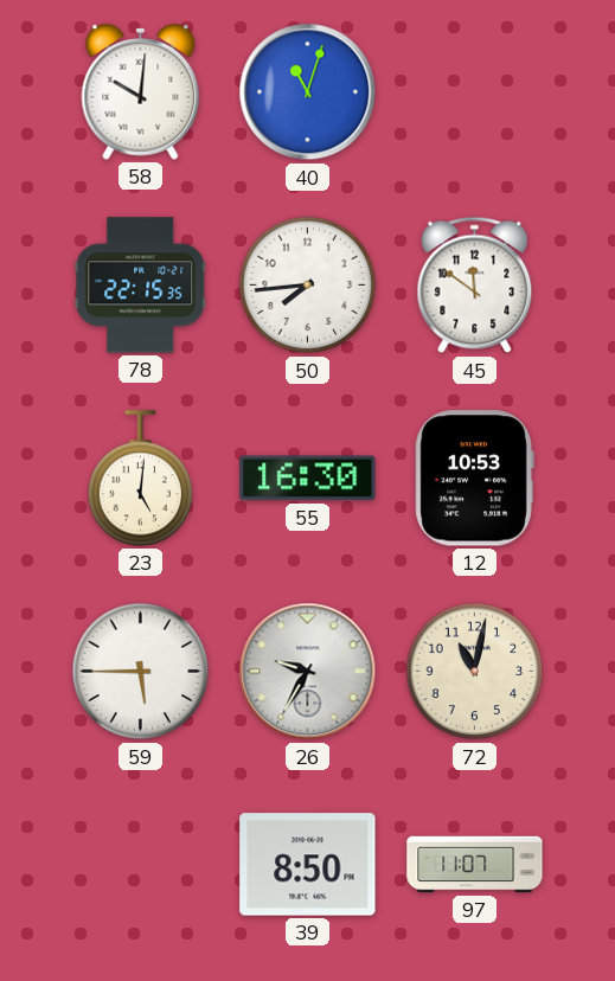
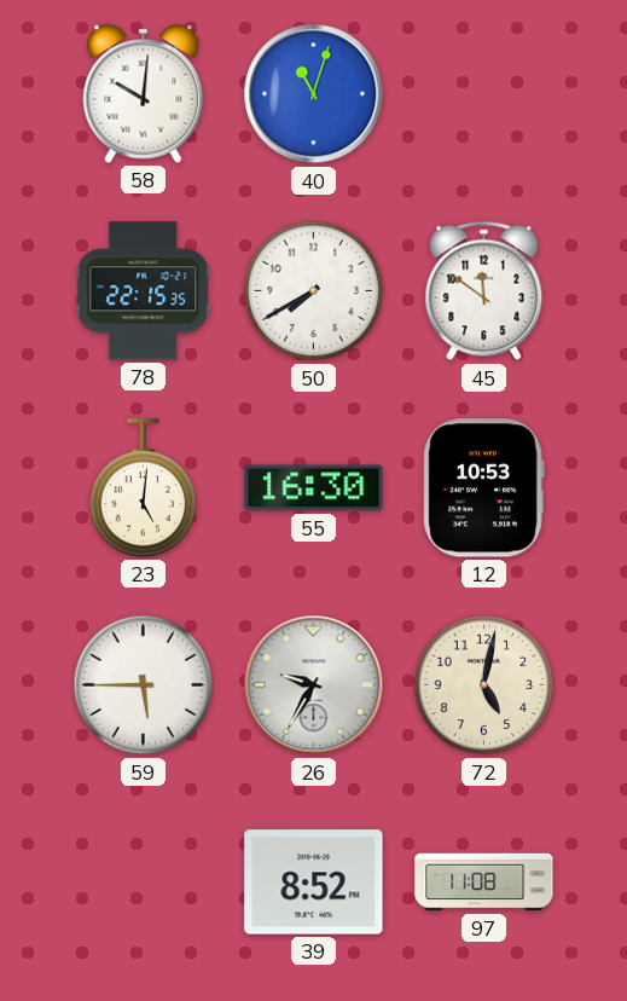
50: 7:44 -> 7:40 (314, 291)
72: 11:02 -> 5:02 (484, 685)
39: 8:50 -> 8:52 (314, 883)
97: 11:07 -> 11:08 (484, 883)
